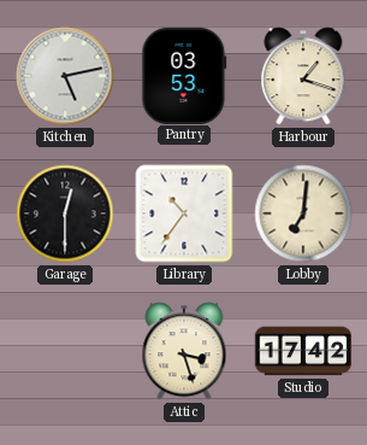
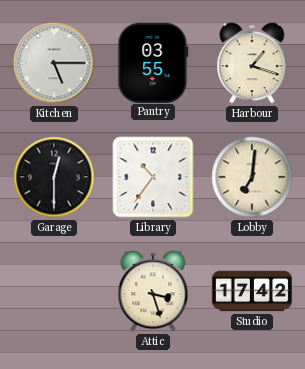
Kitchen: 5:13 -> 5:15 (54, 63)
Pantry: 03:53 -> 03:55 (153, 62)
